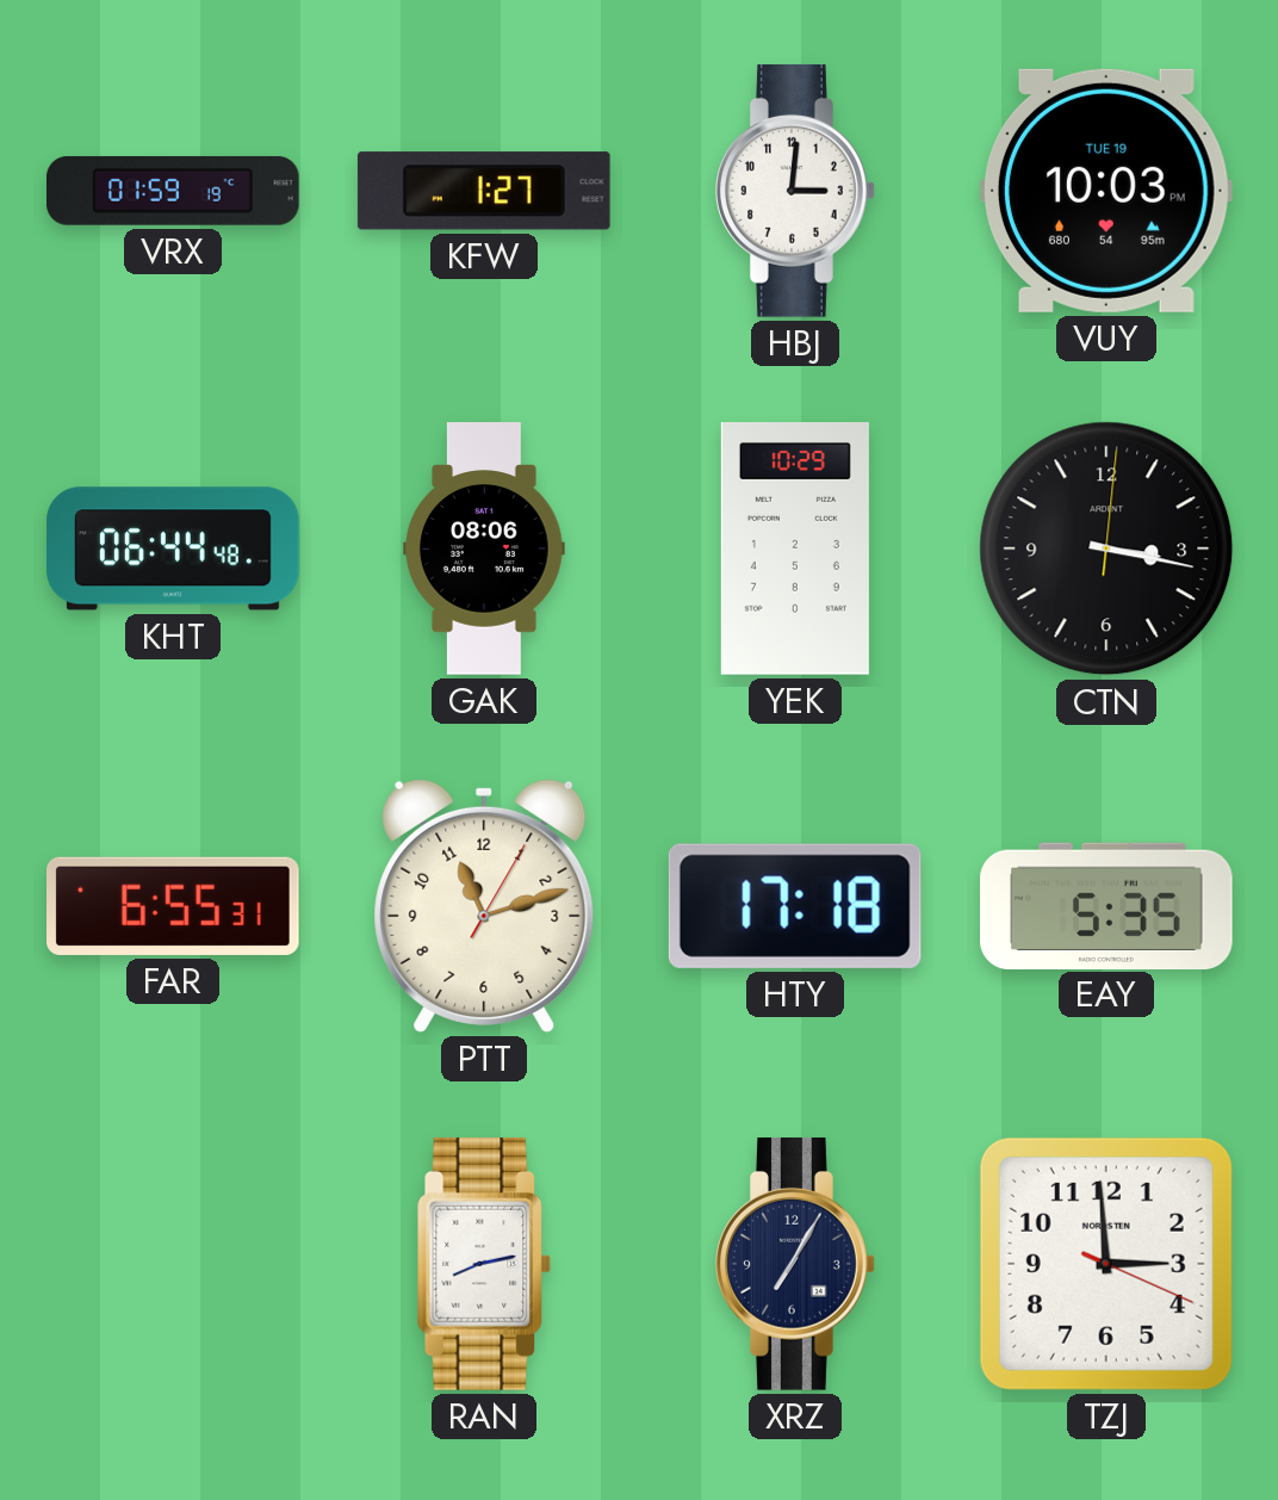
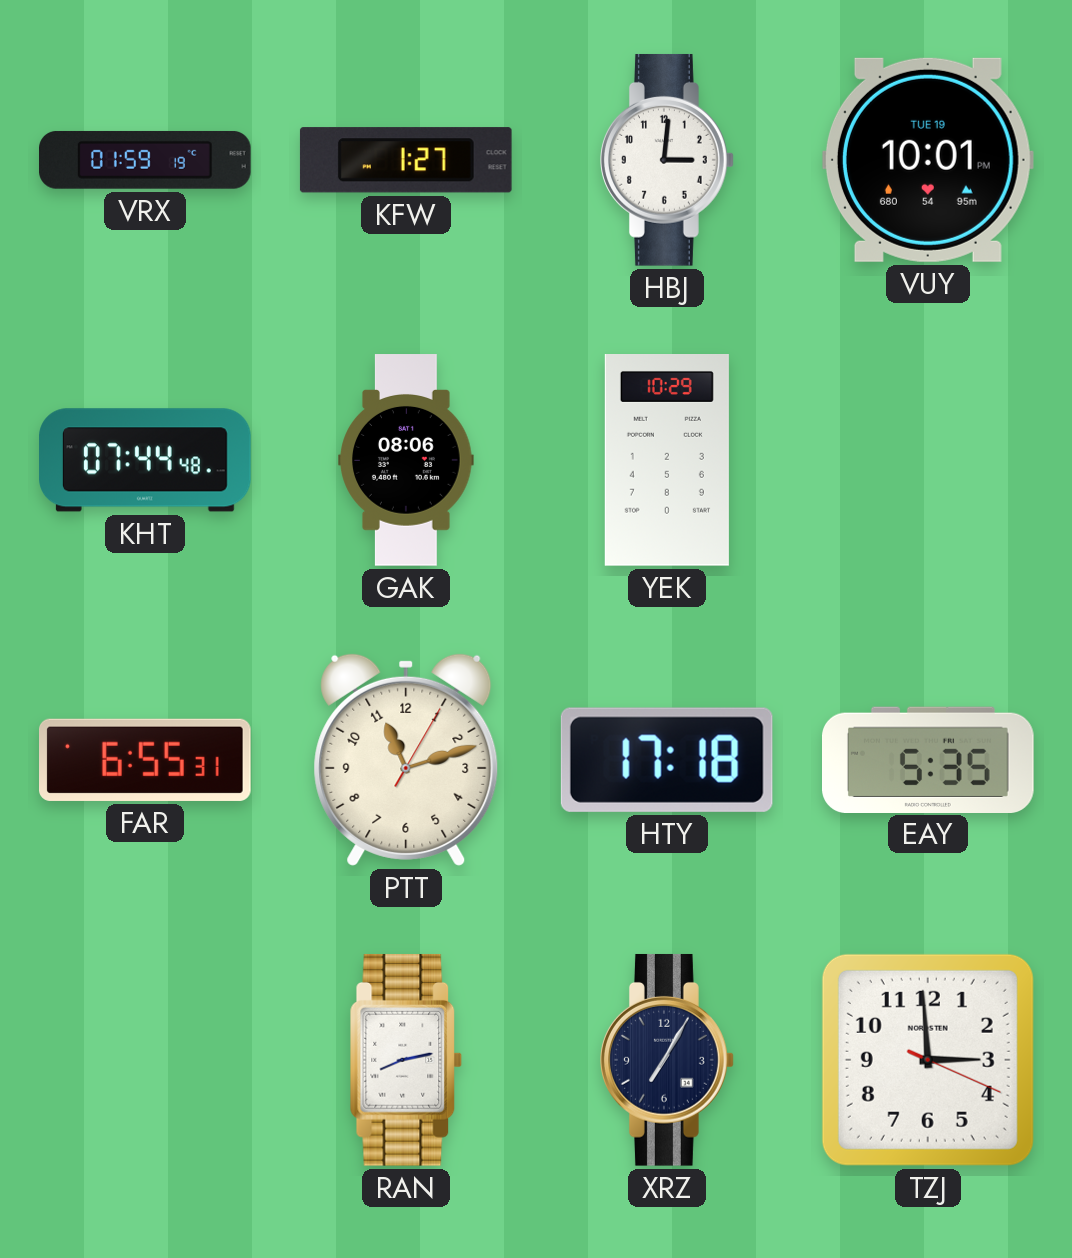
VUY: 10:03 -> 10:01 (928, 160)
KHT: 06:44 -> 07:44 (145, 460)
CTN: 3:17 -> none (1106, 548)
